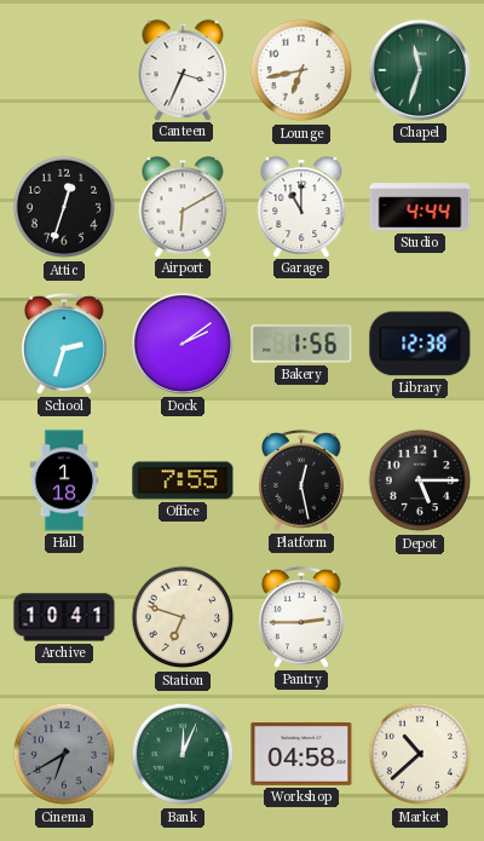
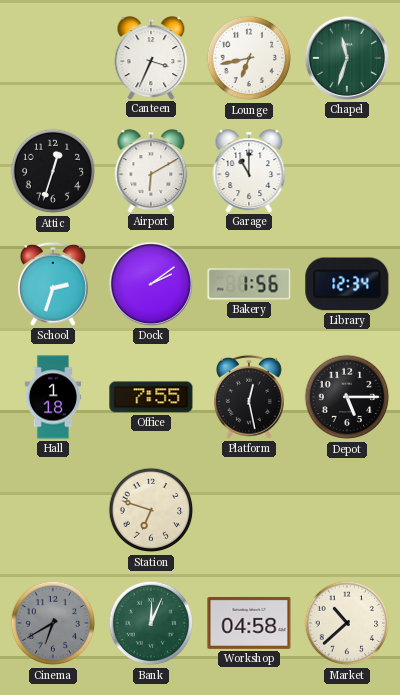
Studio: 4:44 -> none (420, 207)
Library: 12:38 -> 12:34 (347, 284)
Archive: 10:41 -> none (64, 617)
Pantry: 2:45 -> none (301, 617)
